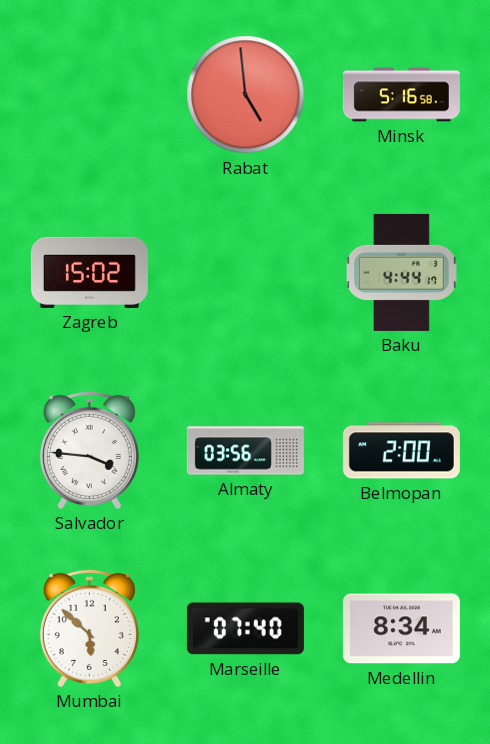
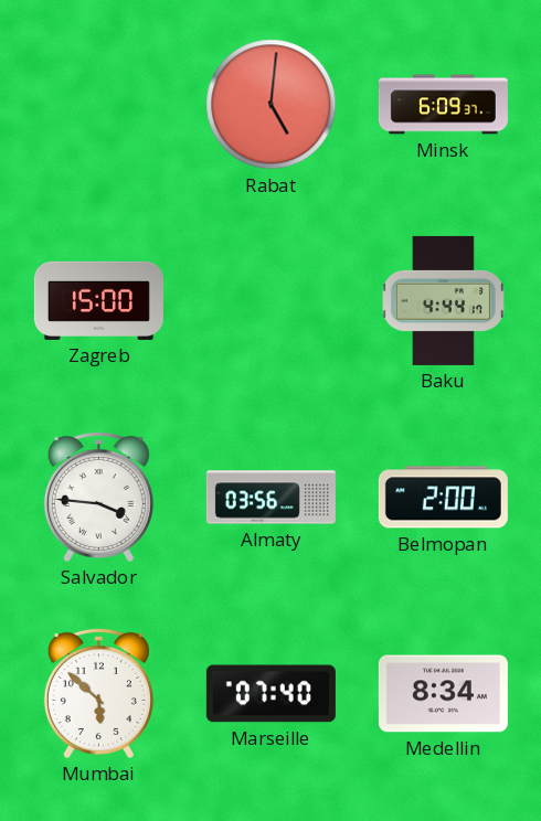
Rabat: 4:59 -> 5:01 (272, 105)
Minsk: 5:16 -> 6:09 (443, 105)
Zagreb: 15:02 -> 15:00 (98, 300)
